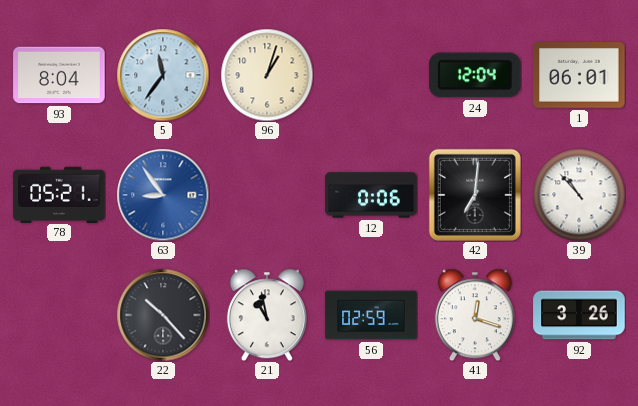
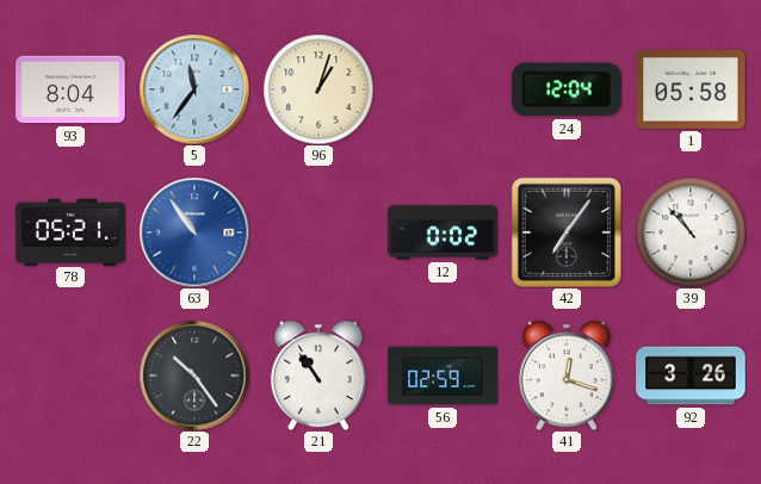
1: 06:01 -> 05:58 (691, 89)
63: 8:54 -> 10:54 (194, 232)
12: 0:06 -> 0:02 (443, 232)
42: 7:01 -> 7:06 (567, 232)
22: 10:23 -> 10:24 (194, 376)
21: 10:58 -> 10:54 (318, 376)
